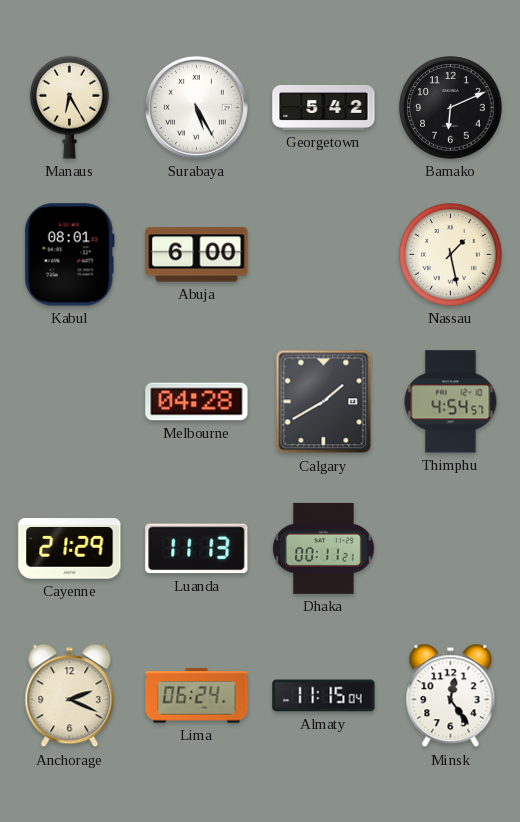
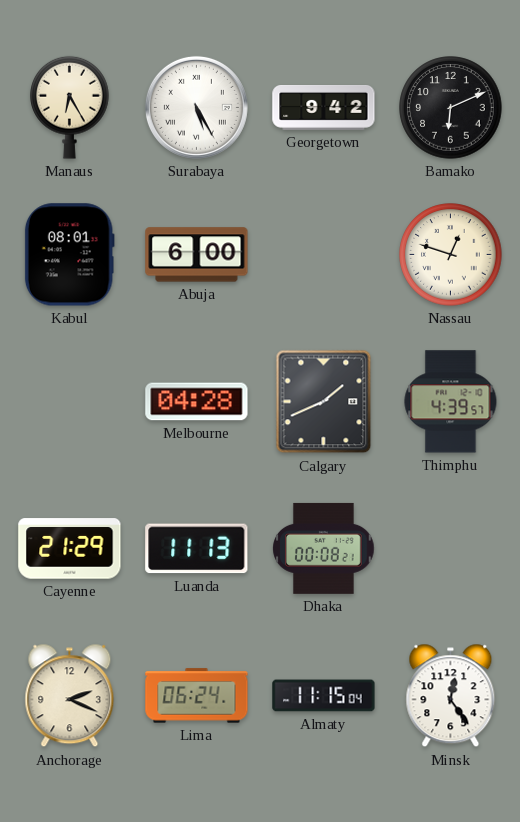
Georgetown: 5:42 -> 9:42 (324, 108)
Nassau: 1:28 -> 12:48 (451, 255)
Calgary: 1:40 -> 1:41 (324, 402)
Thimphu: 4:54 -> 4:39 (451, 402)
Dhaka: 00:11 -> 00:08 (324, 548)
